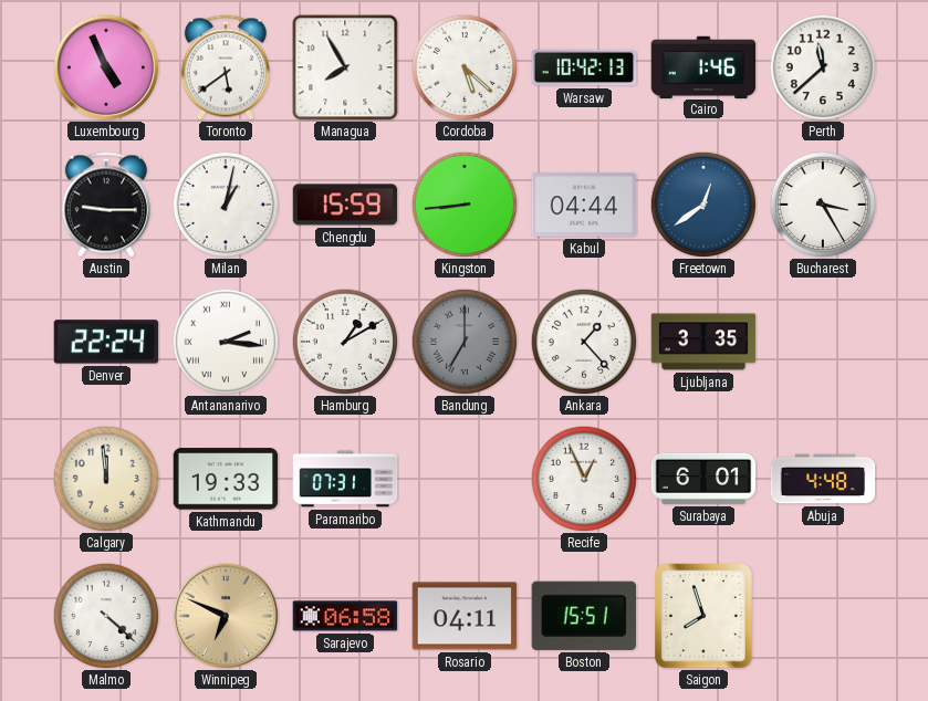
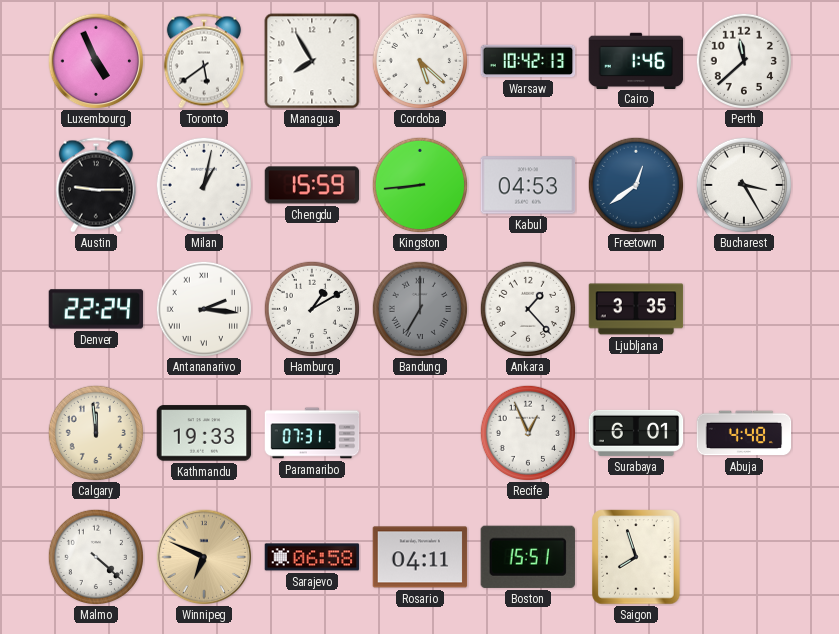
Kabul: 04:44 -> 04:53 (528, 185)
